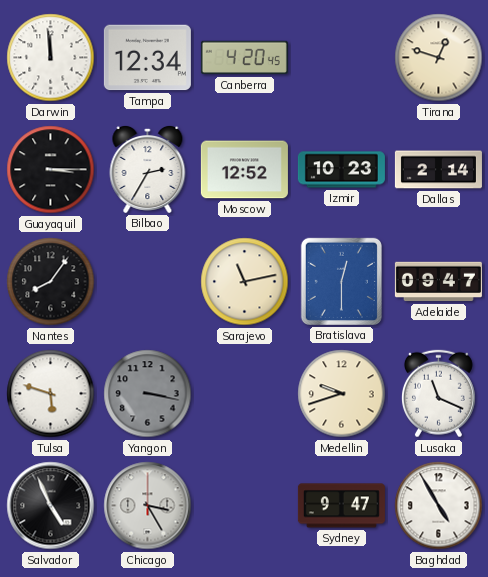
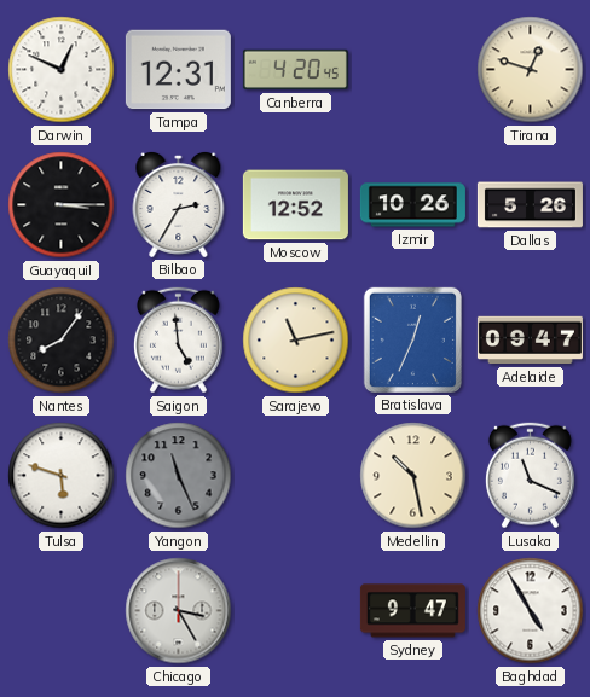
Darwin: 11:59 -> 12:49 (62, 70)
Tampa: 12:34 -> 12:31 (178, 70)
Izmir: 10:23 -> 10:26 (412, 205)
Dallas: 2:14 -> 5:26 (530, 205)
Saigon: none -> 4:59 (178, 341)
Bratislava: 12:30 -> 12:34 (412, 339)
Yangon: 3:17 -> 11:26 (179, 476)
Medellin: 9:42 -> 10:28 (413, 476)
Salvador: 4:56 -> none (51, 506)
